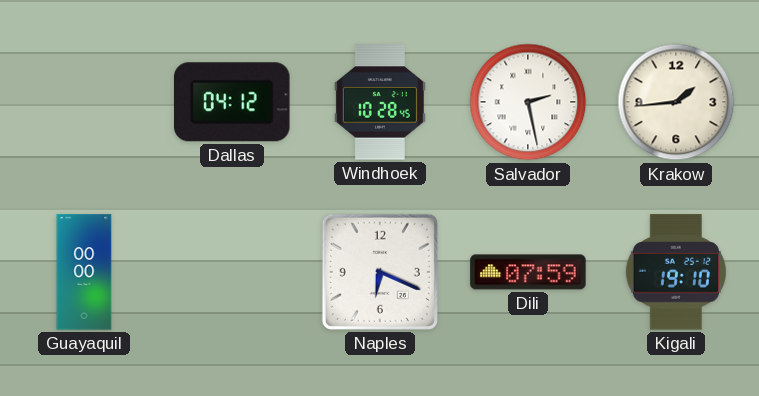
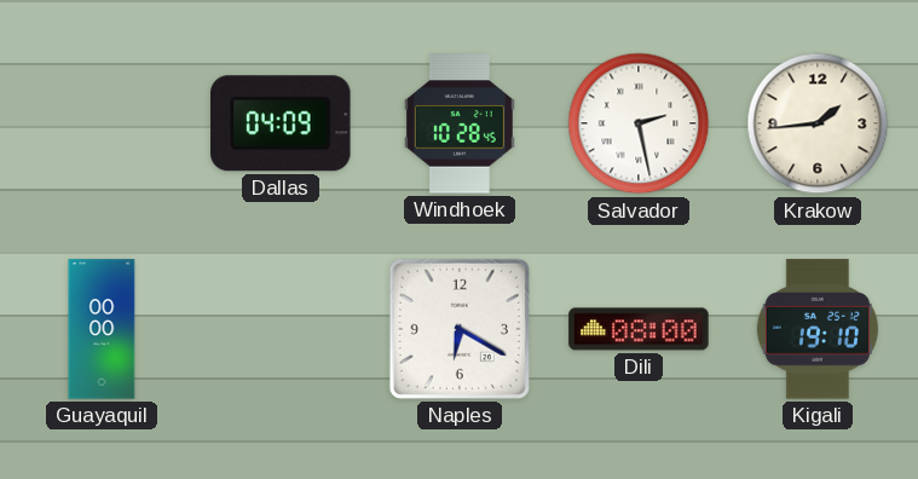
Dallas: 04:12 -> 04:09 (282, 123)
Naples: 6:19 -> 6:20 (460, 329)
Dili: 07:59 -> 08:00 (639, 329)
